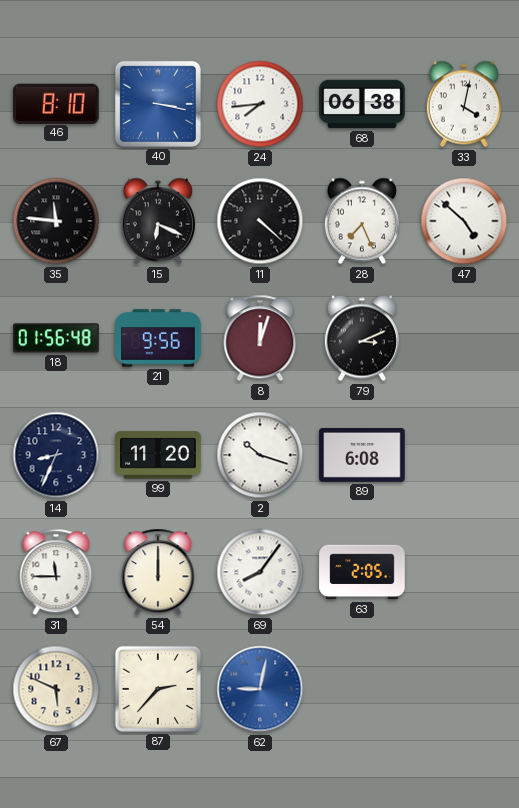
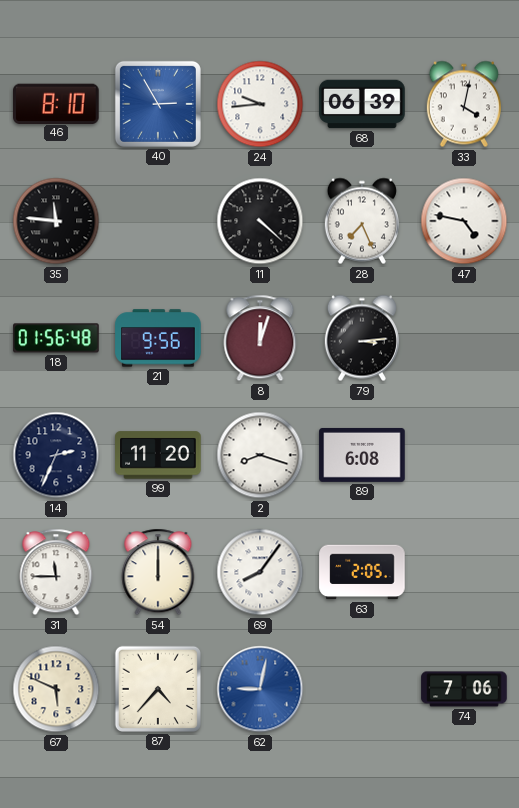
40: 3:17 -> 2:55 (158, 104)
24: 7:44 -> 9:44 (260, 104)
68: 06:38 -> 06:39 (362, 104)
15: 6:19 -> none (158, 221)
47: 4:52 -> 4:47 (464, 221)
79: 3:11 -> 3:14 (362, 338)
14: 8:34 -> 2:34 (56, 455)
2: 10:18 -> 8:18 (260, 455)
87: 2:37 -> 4:37 (158, 689)
74: none -> 7:06 (464, 689)
